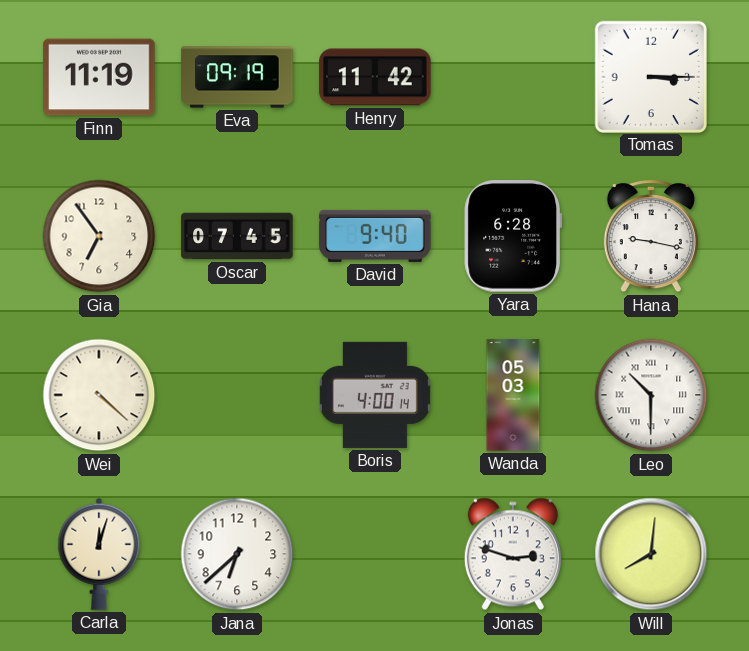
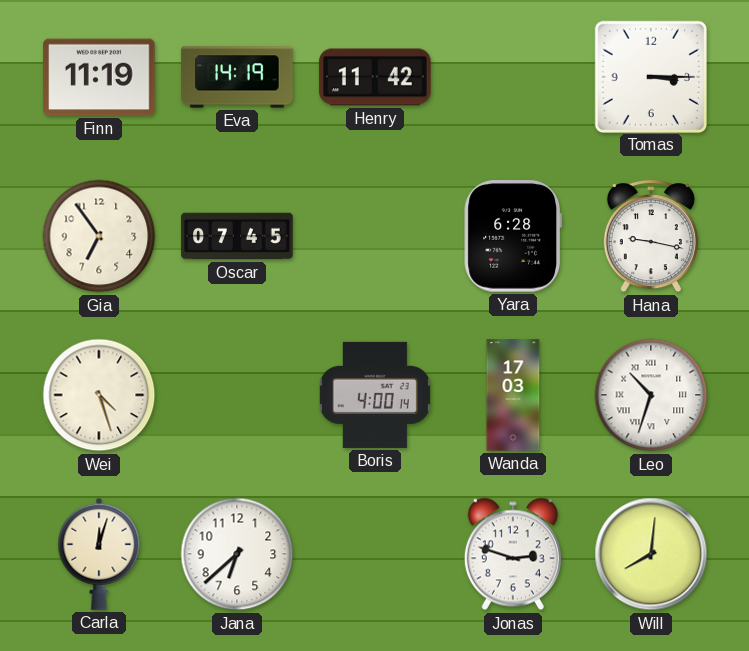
Eva: 09:19 -> 14:19 (237, 77)
David: 9:40 -> none (375, 236)
Wei: 4:22 -> 4:27 (99, 395)
Wanda: 05:03 -> 17:03 (513, 395)
Leo: 10:30 -> 10:33 (651, 395)
